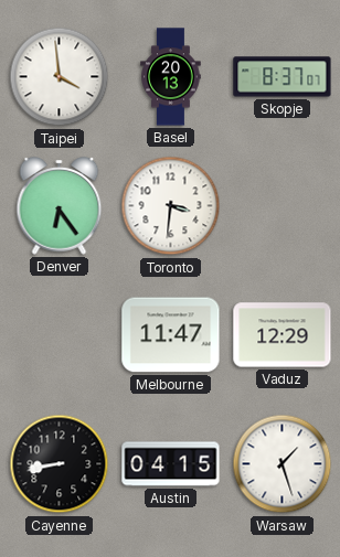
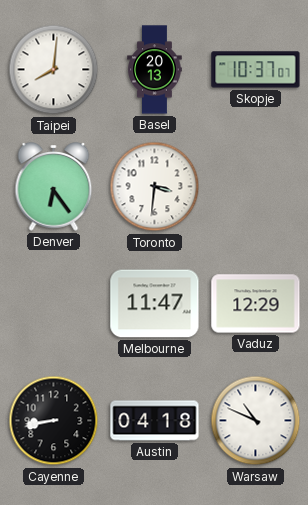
Taipei: 3:59 -> 8:01 (54, 70)
Skopje: 8:37 -> 10:37 (256, 70)
Austin: 04:15 -> 04:18 (155, 421)
Warsaw: 1:27 -> 10:49 (256, 421)
